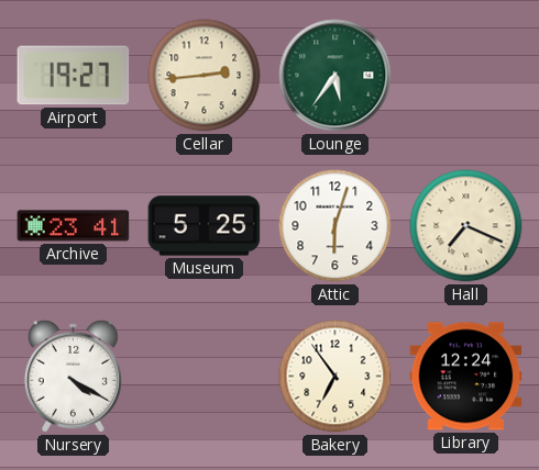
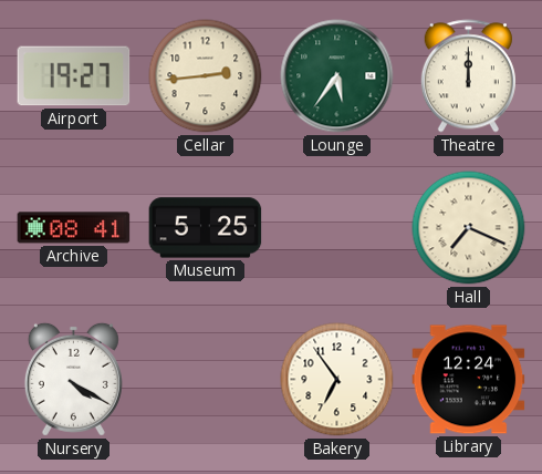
Theatre: none -> 12:00 (468, 76)
Archive: 23:41 -> 08:41 (74, 228)
Attic: 6:03 -> none (335, 226)
